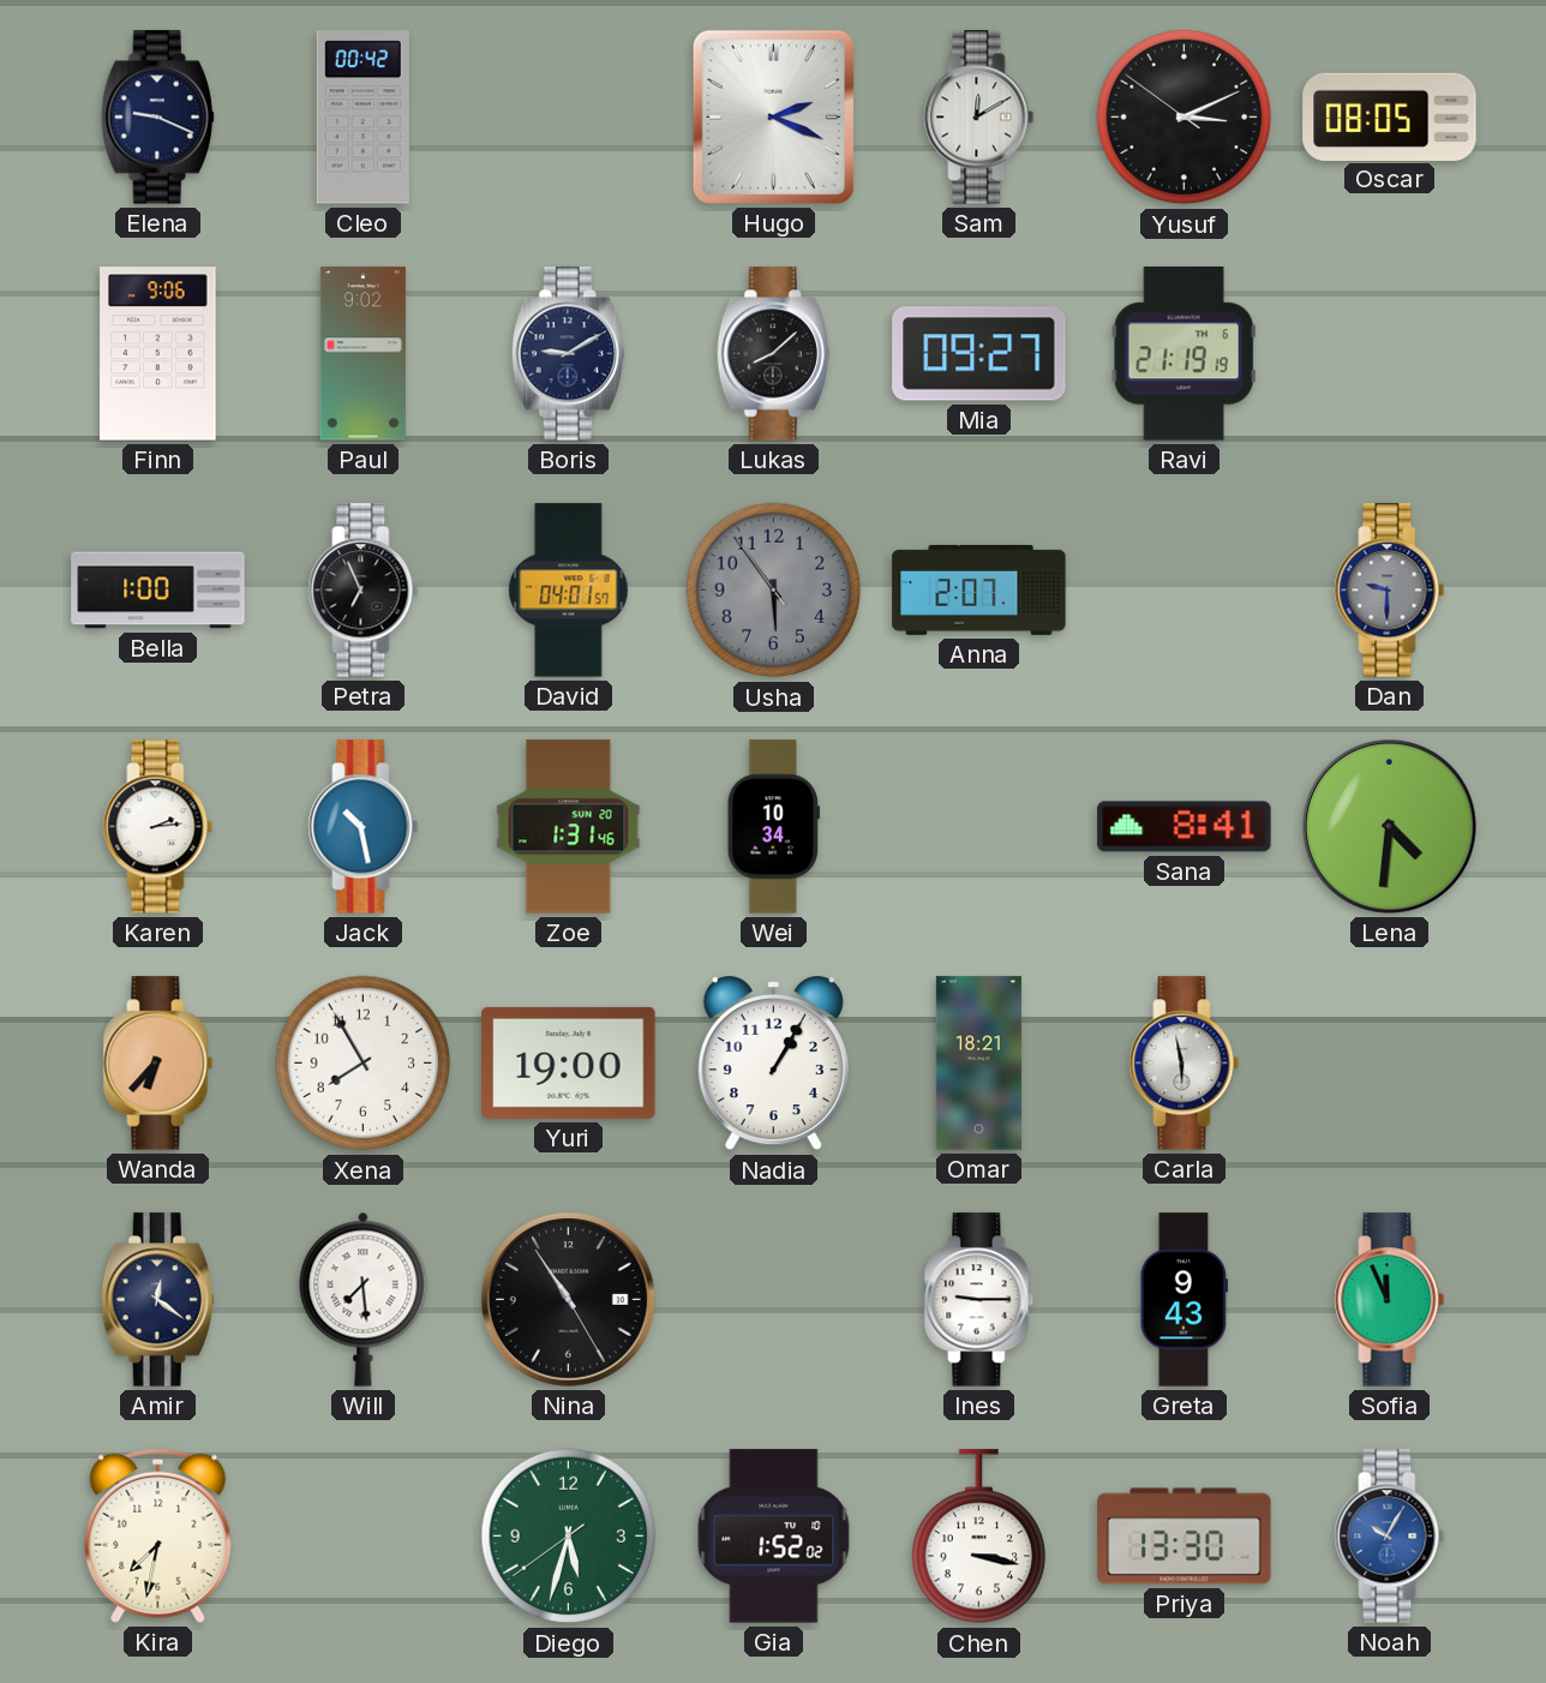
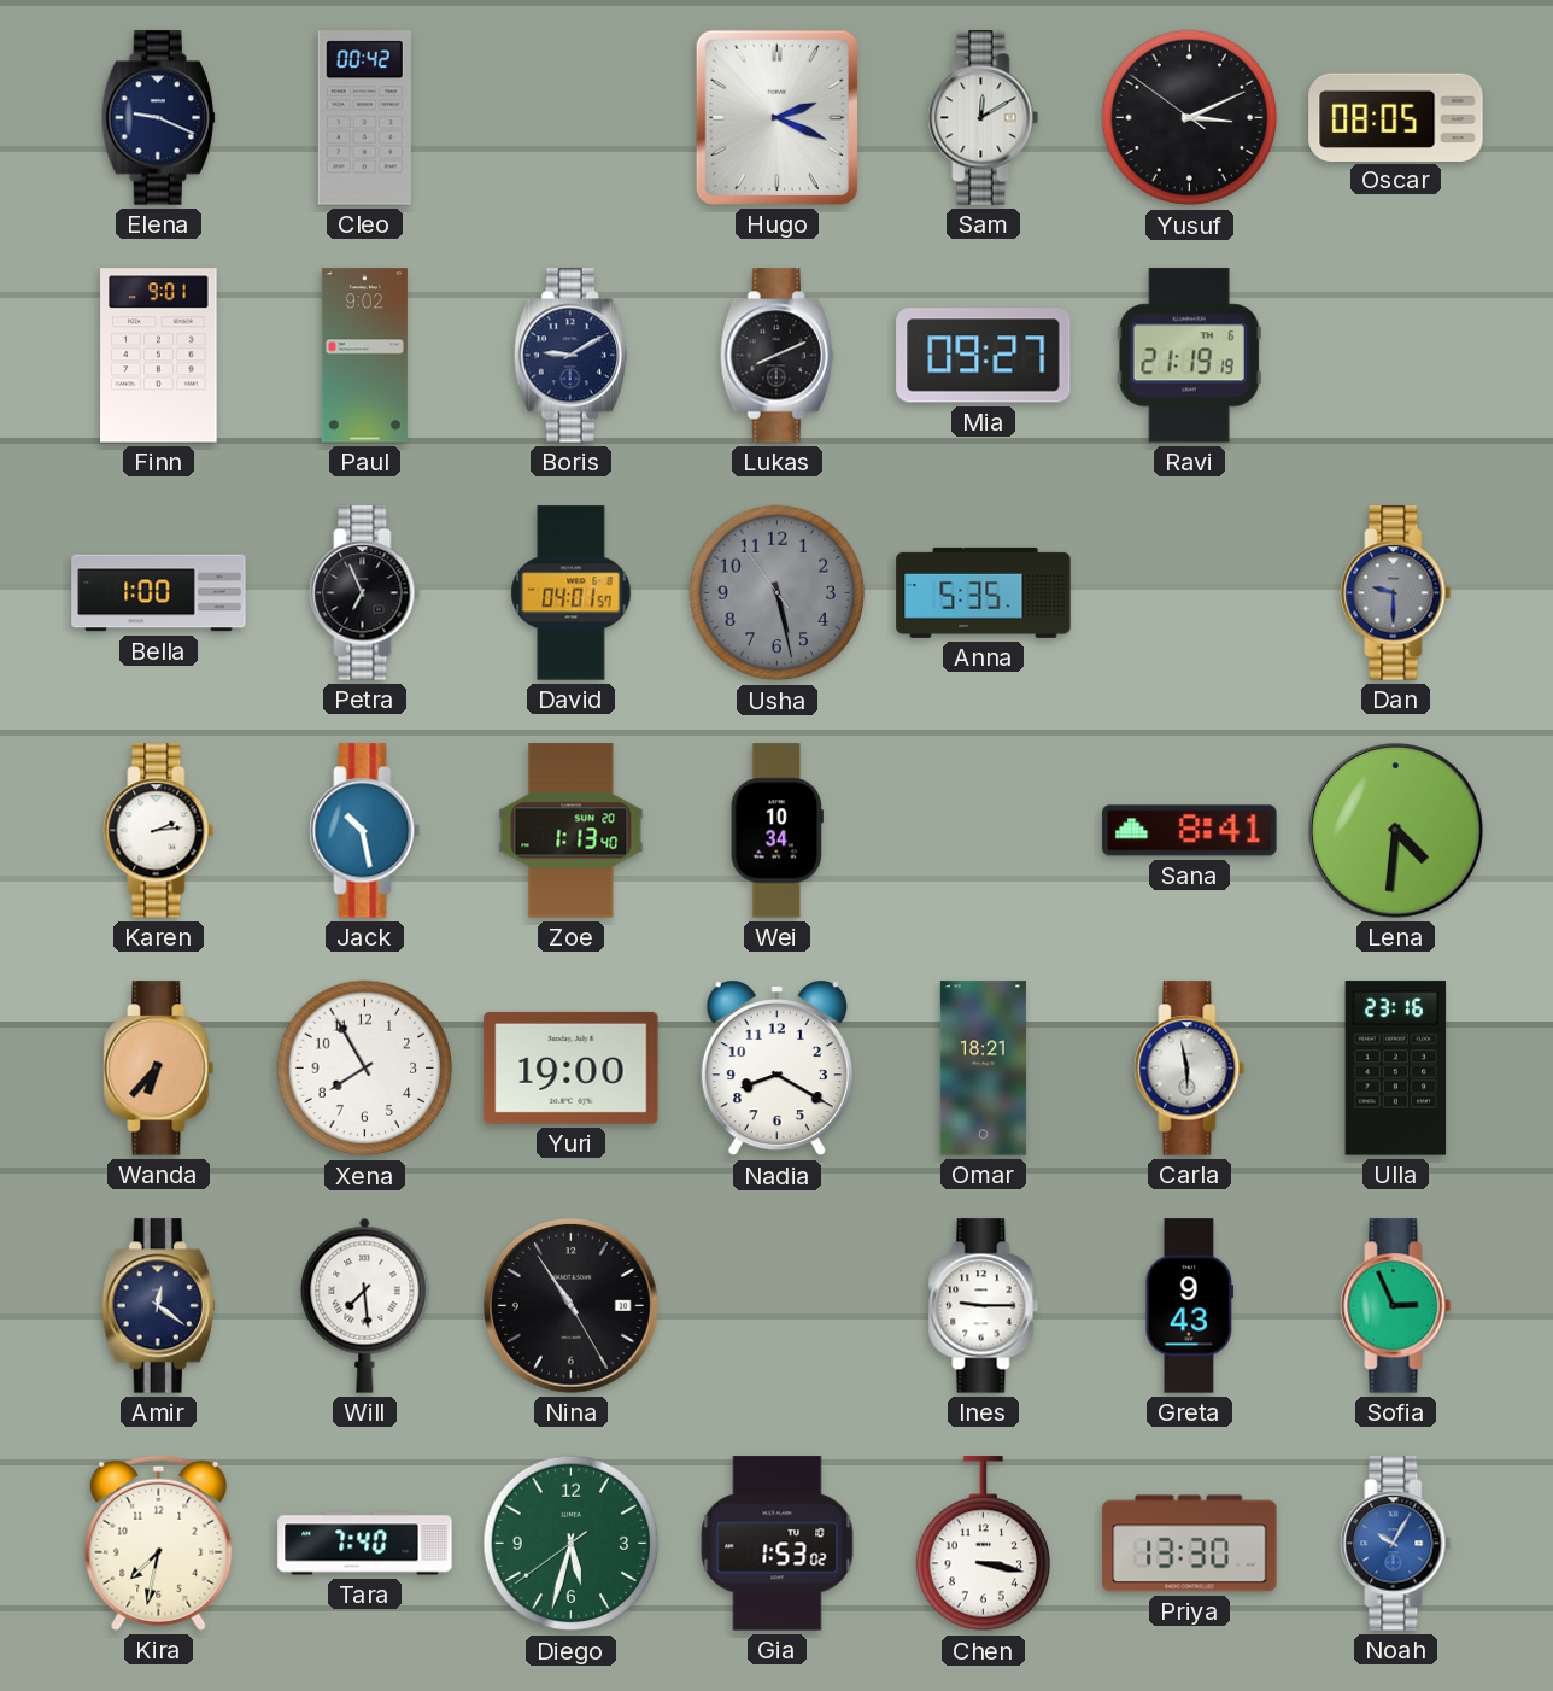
Finn: 9:06 -> 9:01 (159, 356)
Lukas: 8:08 -> 8:11 (776, 356)
Usha: 5:53 -> 5:27 (778, 593)
Anna: 2:07 -> 5:35 (984, 592)
Zoe: 1:31 -> 1:13 (572, 831)
Nadia: 1:05 -> 8:20 (776, 1070)
Ulla: none -> 23:16 (1396, 1069)
Sofia: 11:56 -> 2:56 (1396, 1306)
Tara: none -> 7:40 (365, 1544)
Gia: 1:52 -> 1:53 (778, 1544)
